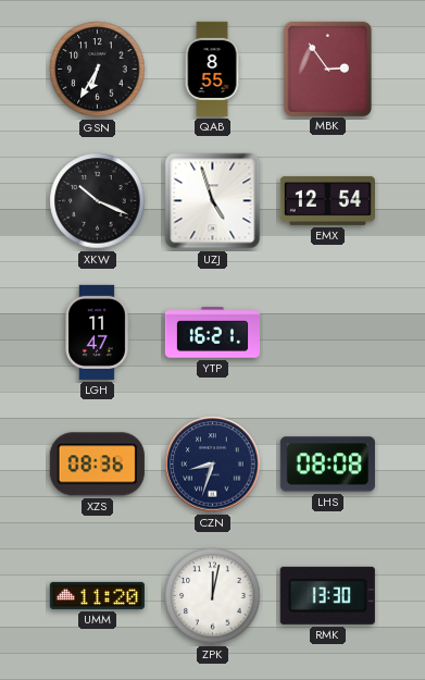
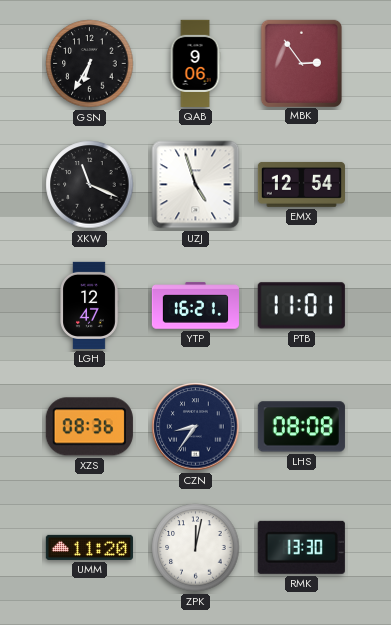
QAB: 8:55 -> 9:06 (195, 63)
XKW: 10:19 -> 11:19 (90, 185)
LGH: 11:47 -> 12:47 (89, 305)
PTB: none -> 11:01 (301, 306)
CZN: 8:33 -> 8:36 (196, 427)
